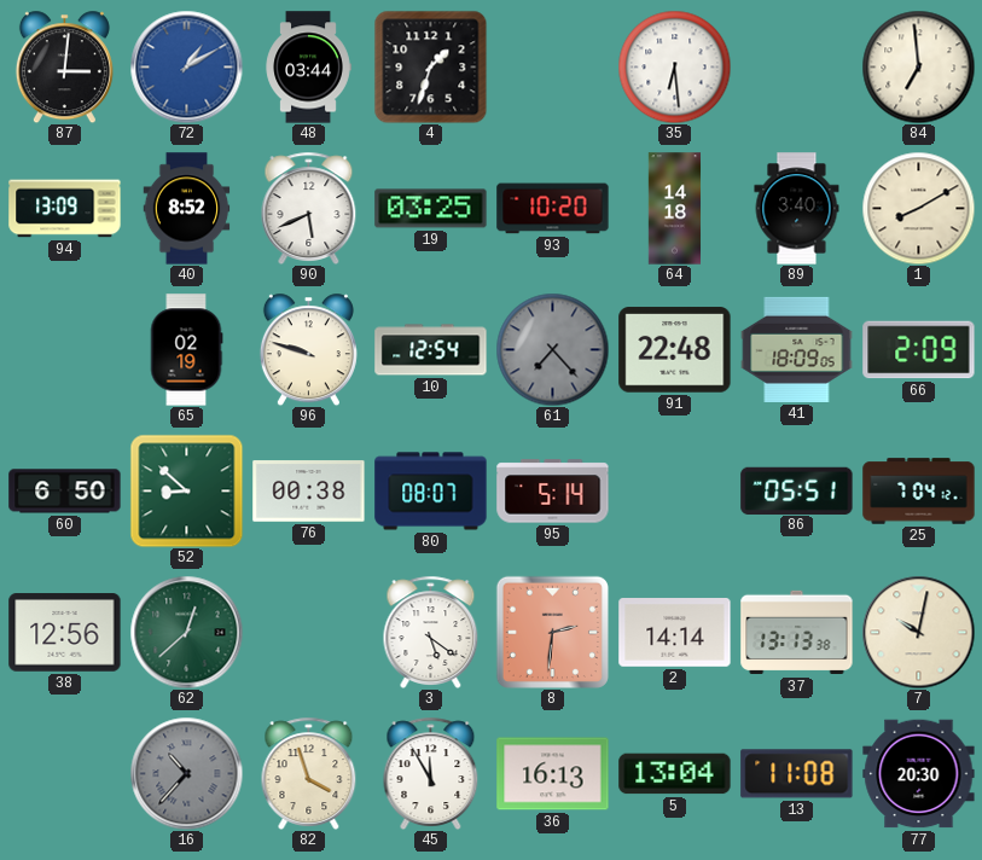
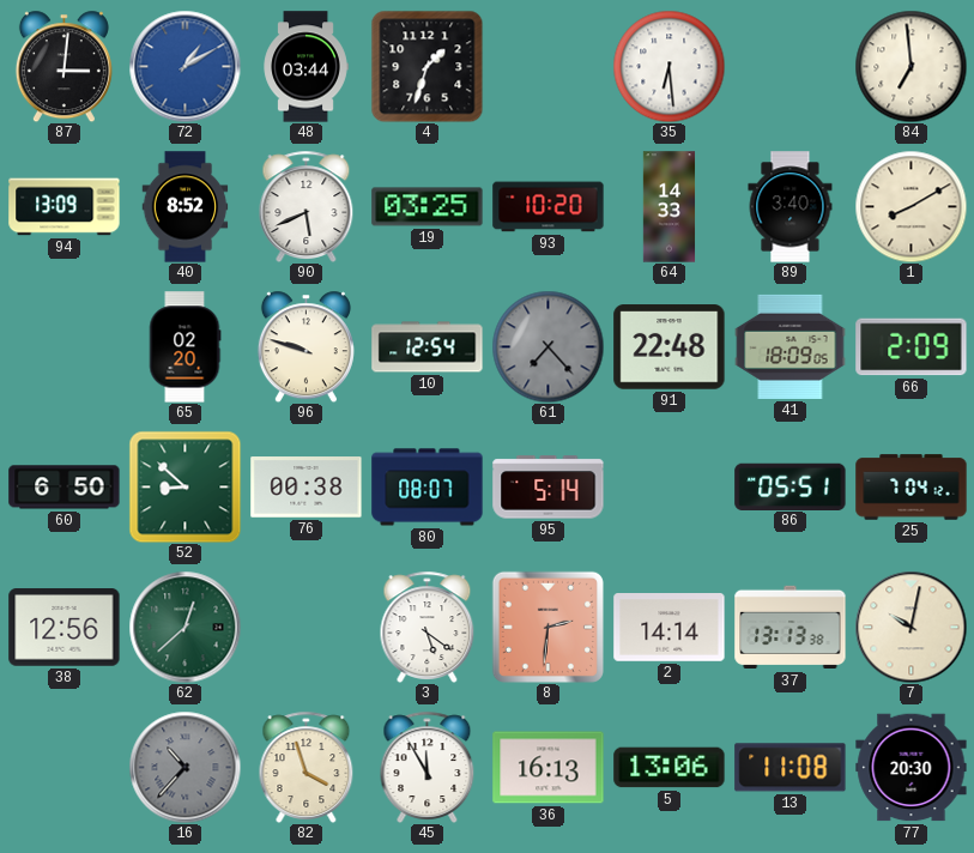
64: 14:18 -> 14:33 (670, 207)
65: 02:19 -> 02:20 (184, 347)
5: 13:04 -> 13:06 (670, 768)
